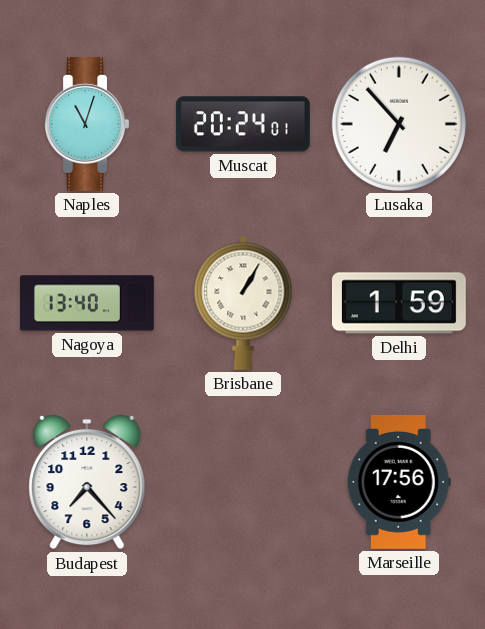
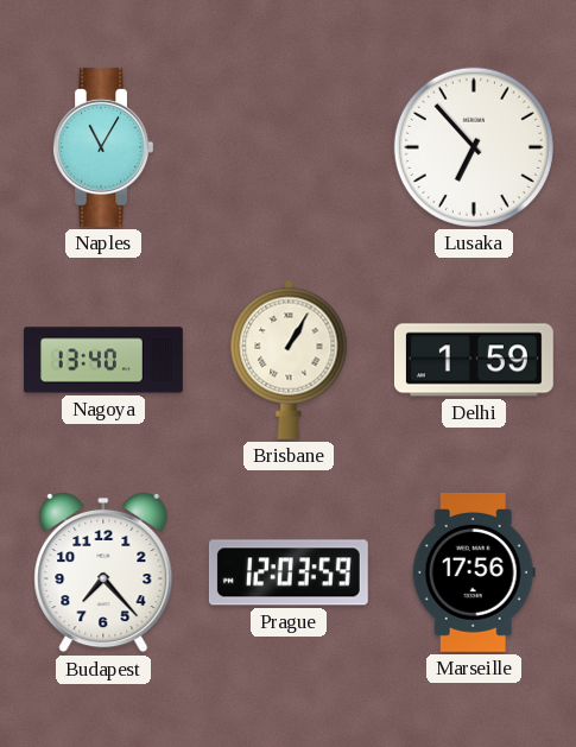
Naples: 11:03 -> 11:05 (103, 147)
Muscat: 20:24 -> none (243, 124)
Prague: none -> 12:03 (289, 572)
